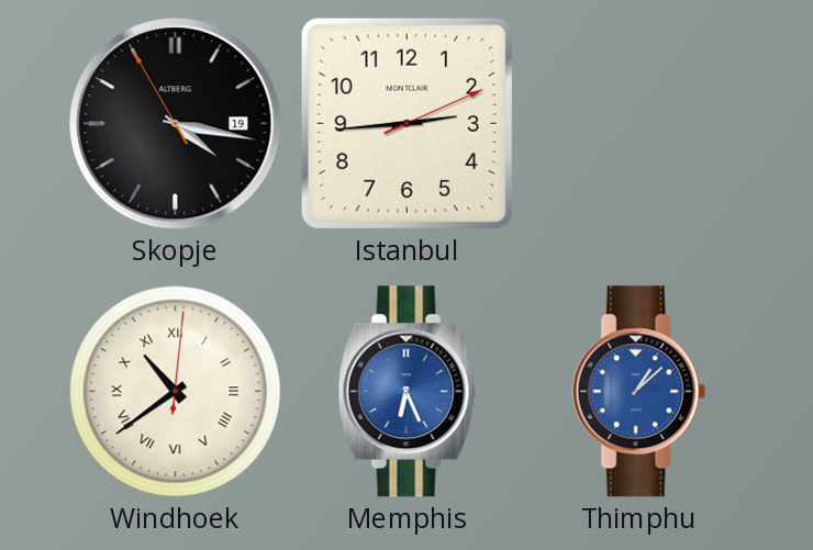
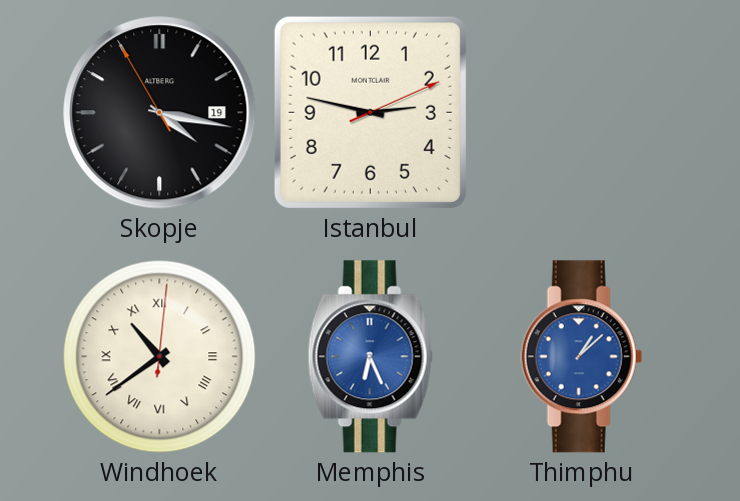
Istanbul: 2:44 -> 2:47 (370, 112)
